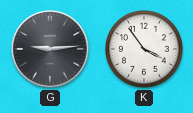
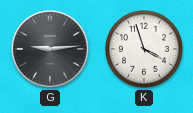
K: 3:54 -> 3:57 (145, 50)
